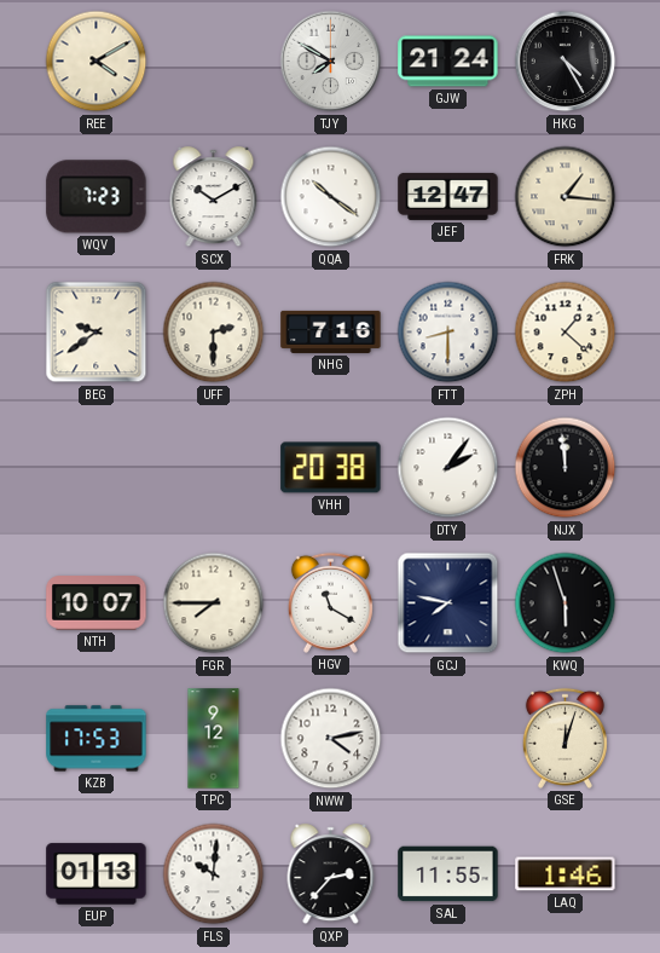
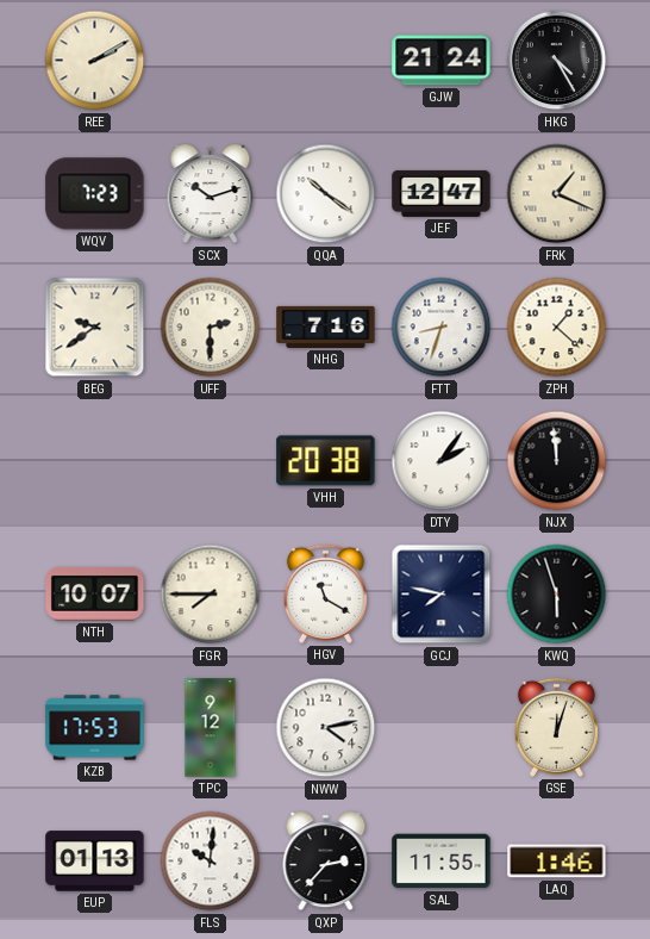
REE: 4:10 -> 2:10 (95, 61)
TJY: 7:50 -> none (331, 62)
SCX: 10:10 -> 10:12 (211, 194)
FRK: 1:16 -> 1:19 (557, 194)
FTT: 8:30 -> 8:33 (442, 328)
